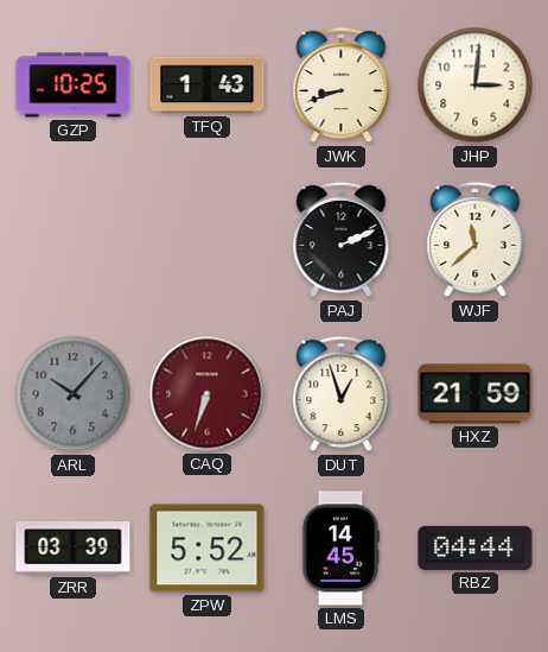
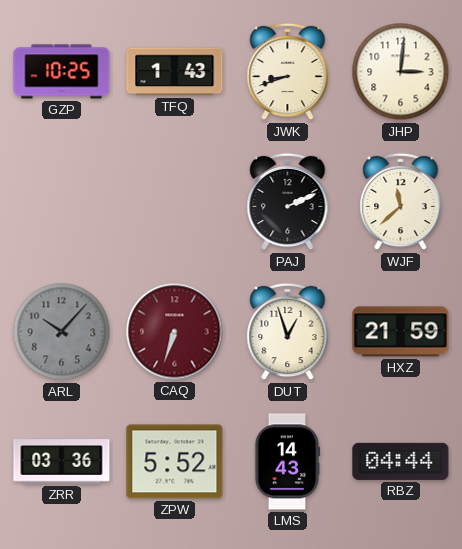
ZRR: 03:39 -> 03:36 (62, 462)
LMS: 14:45 -> 14:43 (287, 462)
